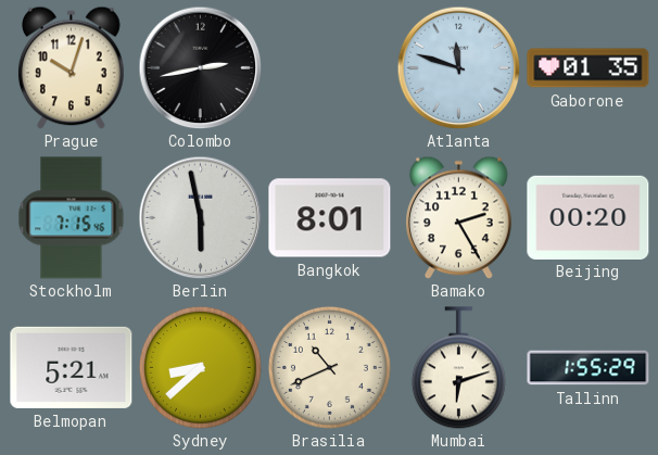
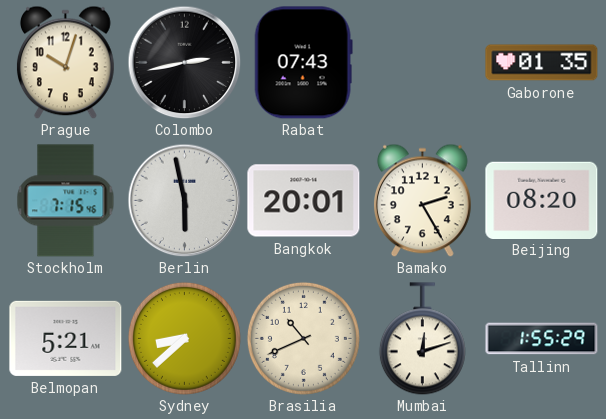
Rabat: none -> 07:43 (303, 63)
Atlanta: 11:48 -> none (458, 67)
Bangkok: 8:01 -> 20:01 (304, 201)
Beijing: 00:20 -> 08:20 (542, 200)
Mumbai: 6:12 -> 12:12 (422, 339)
